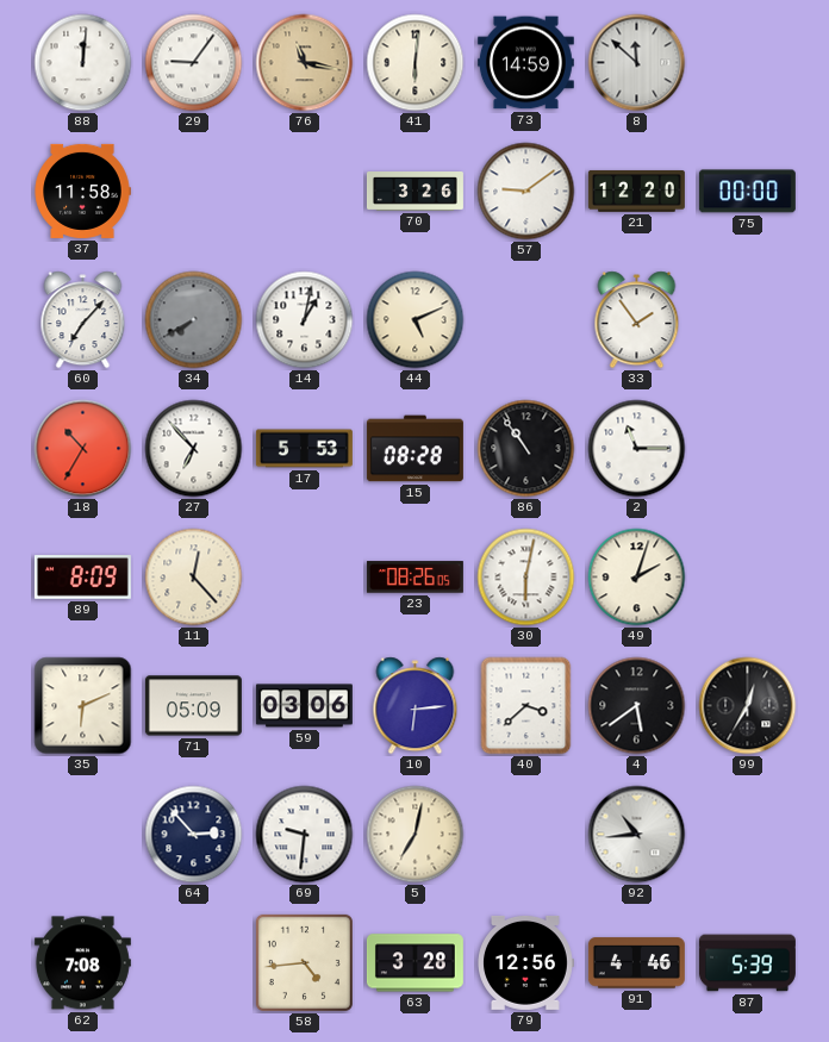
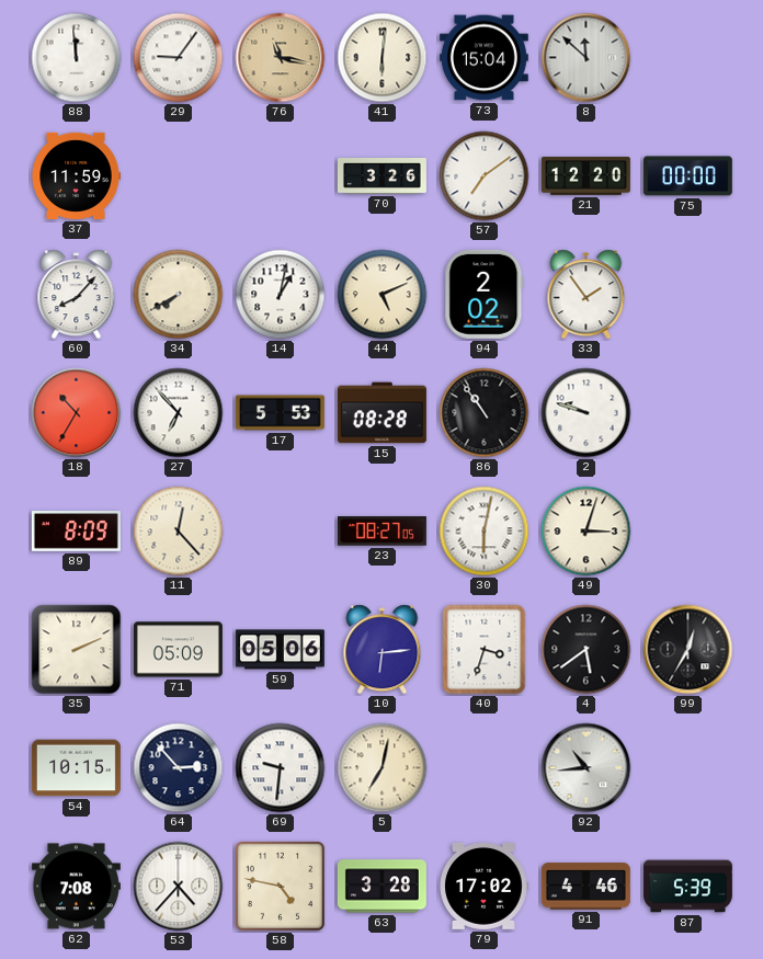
88: 12:01 -> 11:59 (77, 58)
73: 14:59 -> 15:04 (483, 58)
37: 11:58 -> 11:59 (76, 175)
57: 9:09 -> 7:09 (485, 176)
60: 7:07 -> 8:07 (77, 295)
34 dial: grey -> cream (179, 295)
94: none -> 2:02 (485, 294)
2: 11:15 -> 9:48 (587, 413)
23: 08:26 -> 08:27 (381, 532)
49: 2:03 -> 3:03 (587, 532)
35: 6:11 -> 2:11 (77, 650)
59: 03:06 -> 05:06 (280, 650)
40: 3:38 -> 3:33 (485, 650)
54: none -> 10:15 (76, 768)
53: none -> 4:37 (179, 887)
58: 4:44 -> 4:47 (280, 886)
79: 12:56 -> 17:02 (485, 887)
